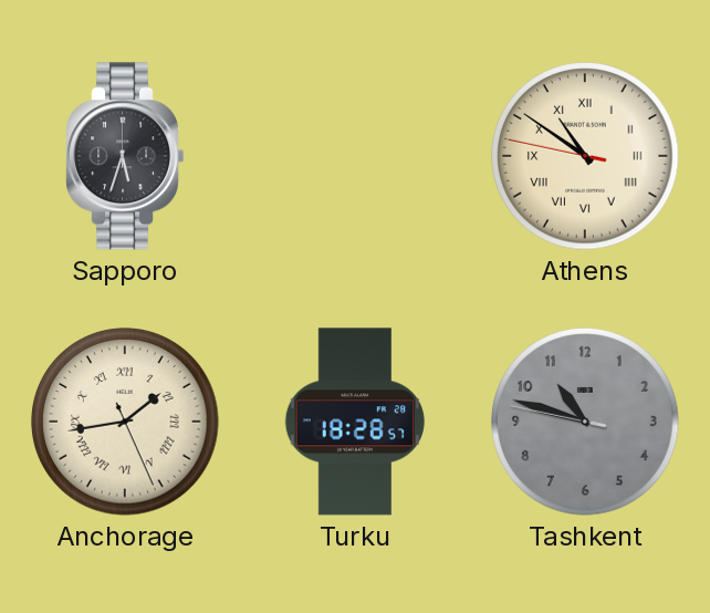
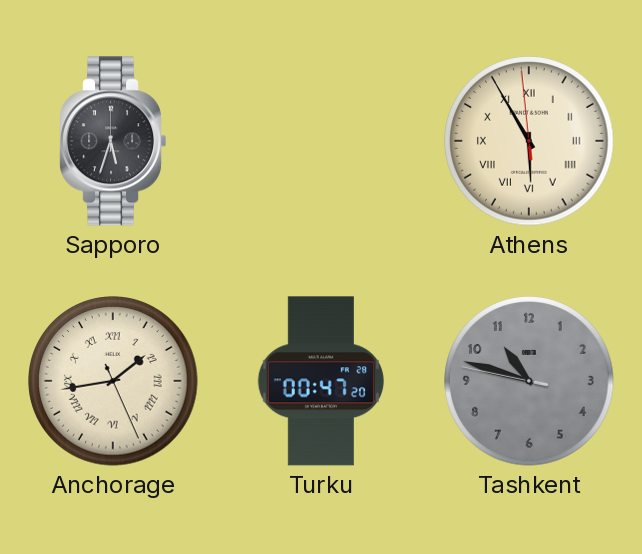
Athens: 10:50 -> 5:54 (529, 141)
Turku: 18:28 -> 00:47 (321, 381)
